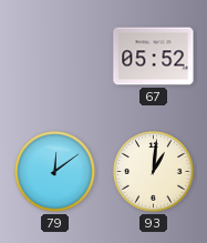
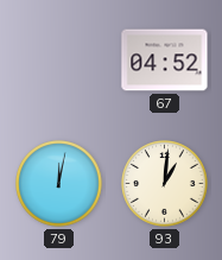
67: 05:52 -> 04:52 (165, 61)
79: 12:09 -> 12:02 (59, 184)
